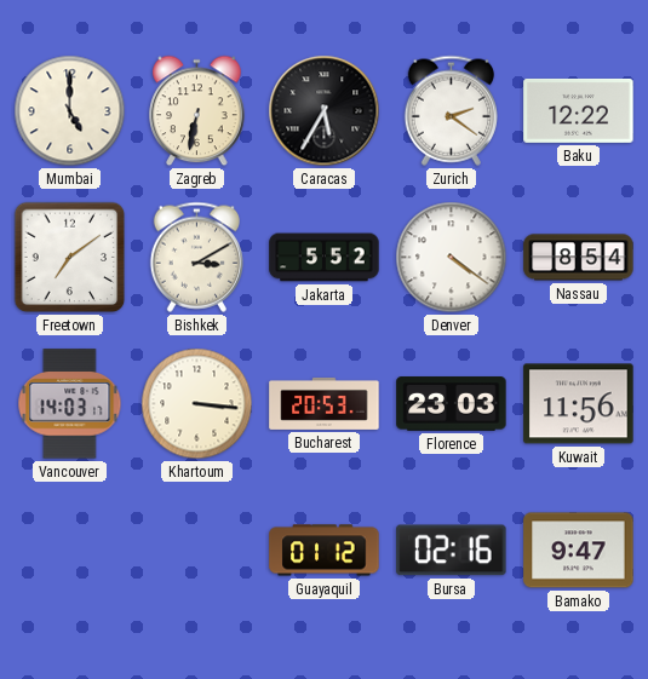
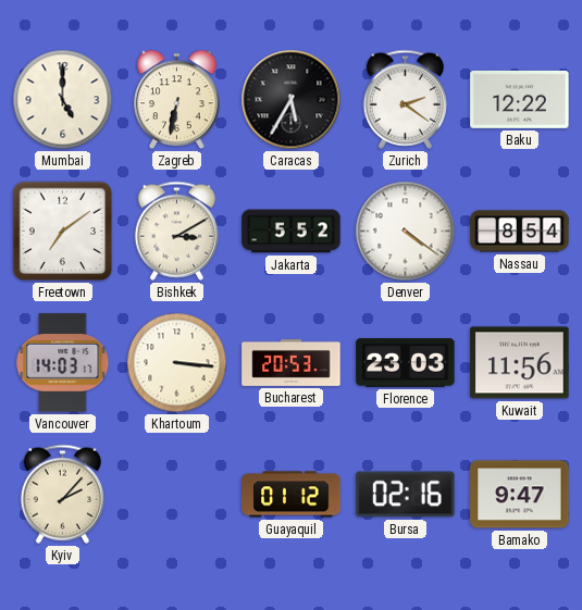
Kyiv: none -> 2:07 (62, 494)
